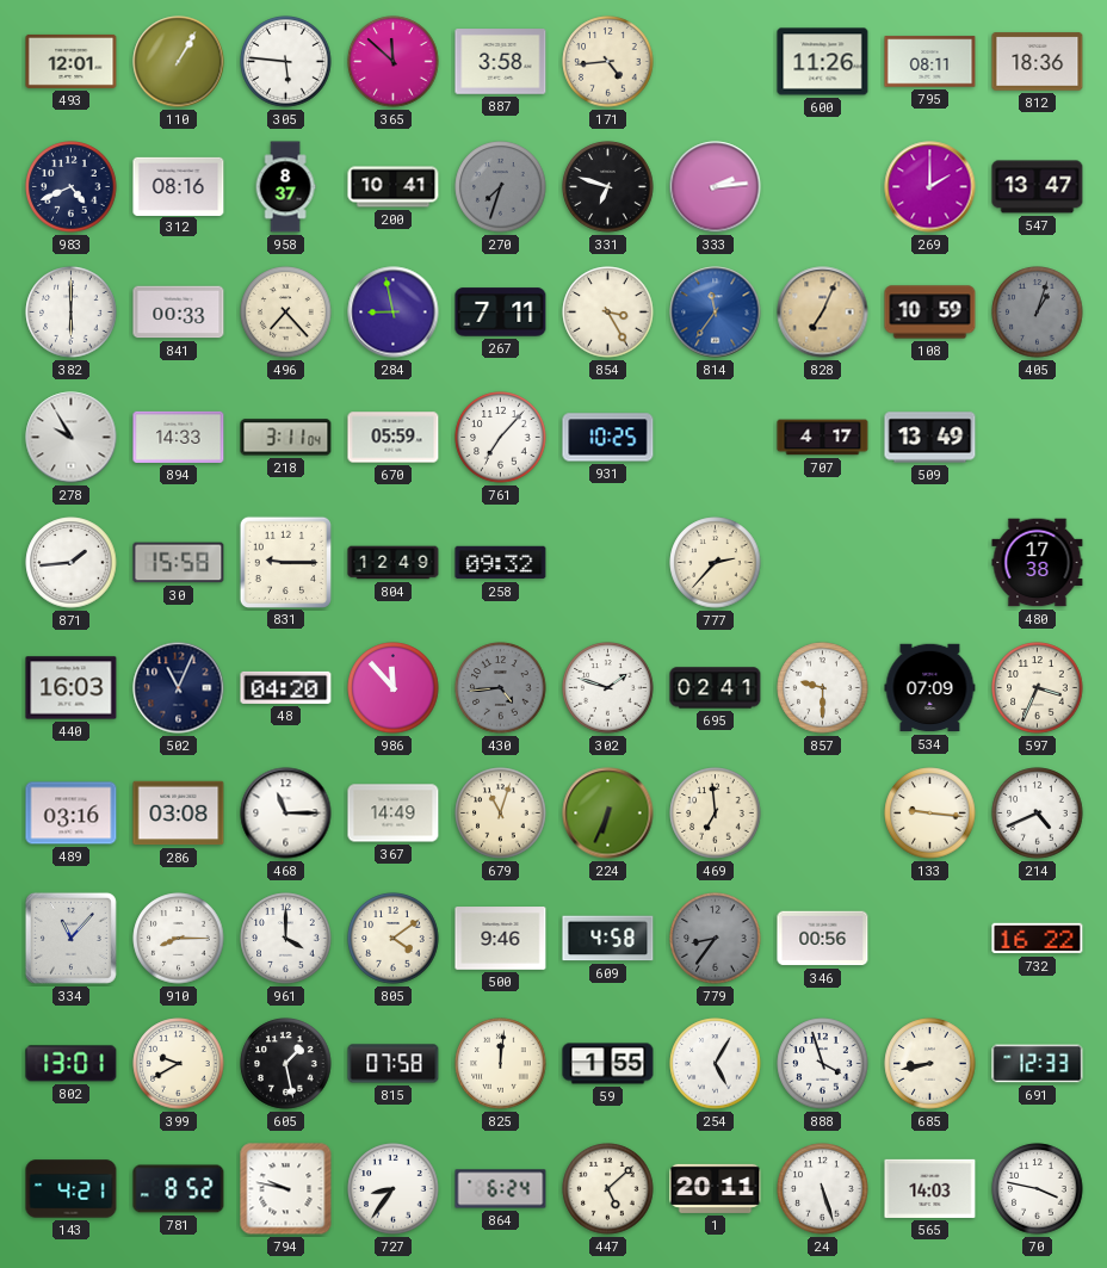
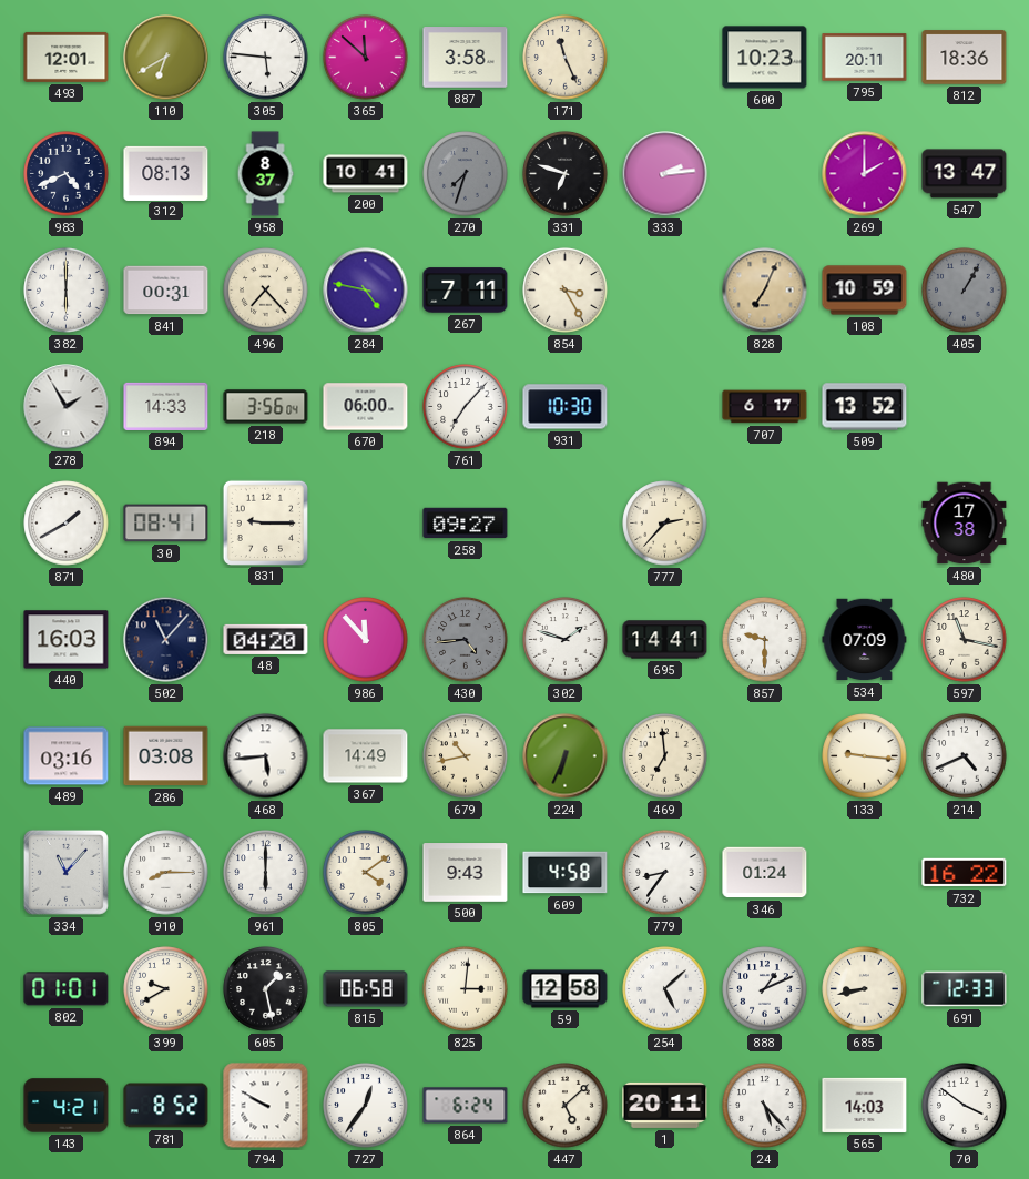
110: 1:05 -> 6:40 (166, 58)
171: 4:44 -> 11:26 (566, 58)
600: 11:26 -> 10:23 (765, 58)
795: 08:11 -> 20:11 (865, 58)
312: 08:16 -> 08:13 (166, 173)
841: 00:33 -> 00:31 (166, 291)
284: 8:58 -> 4:47 (366, 291)
814: 11:36 -> none (716, 313)
405: 1:03 -> 1:05 (965, 291)
278: 9:55 -> 1:55 (67, 407)
218: 3:11 -> 3:56 (266, 407)
670: 05:59 -> 06:00 (366, 407)
931: 10:25 -> 10:30 (566, 407)
707: 4:17 -> 6:17 (765, 407)
509: 13:49 -> 13:52 (865, 407)
871: 1:44 -> 1:40 (67, 524)
30: 15:58 -> 08:41 (166, 524)
804: 12:49 -> none (394, 563)
258: 09:32 -> 09:27 (466, 524)
502: 11:04 -> 11:07 (166, 640)
695: 02:41 -> 14:41 (665, 640)
597: 3:34 -> 11:17 (965, 640)
468: 11:15 -> 5:44 (266, 756)
679: 11:03 -> 10:43 (466, 756)
961: 4:00 -> 6:00 (266, 873)
500: 9:46 -> 9:43 (466, 873)
779 dial: grey -> white (665, 873)
346: 00:56 -> 01:24 (765, 873)
802: 13:01 -> 01:01 (67, 989)
815: 07:58 -> 06:58 (366, 989)
825: 12:01 -> 3:01 (466, 989)
59: 1:55 -> 12:58 (566, 989)
254: 5:05 -> 5:08 (665, 989)
888: 3:57 -> 1:11 (765, 989)
794: 9:47 -> 9:50 (266, 1106)
727: 8:36 -> 12:36 (366, 1106)
24: 5:27 -> 5:23 (765, 1106)
70: 3:47 -> 3:51 (965, 1106)
